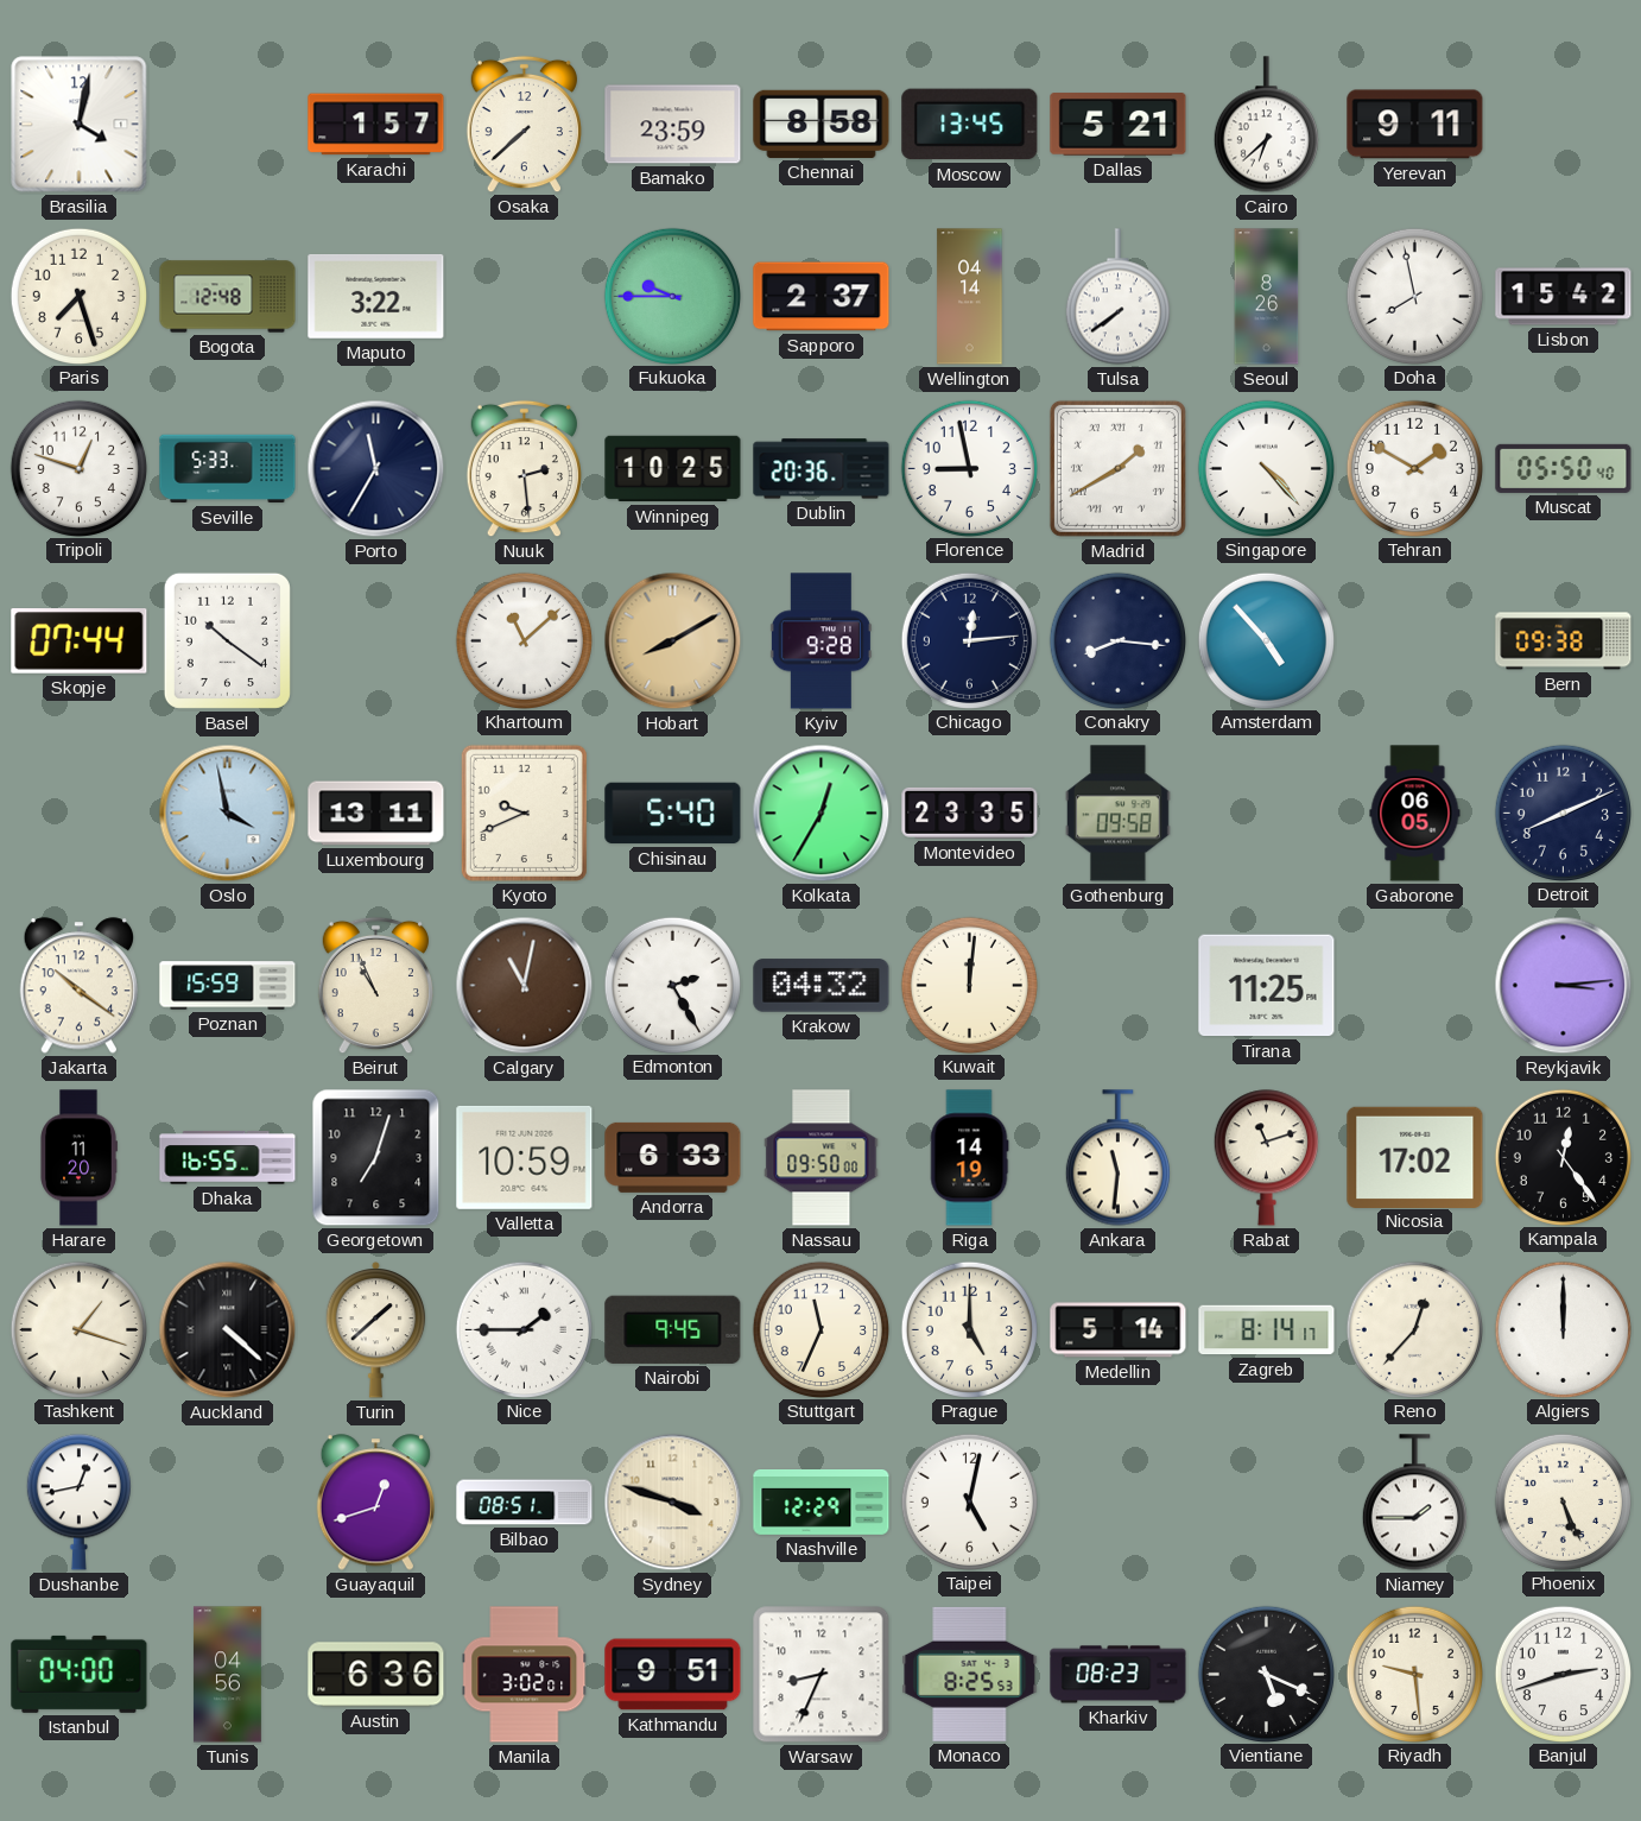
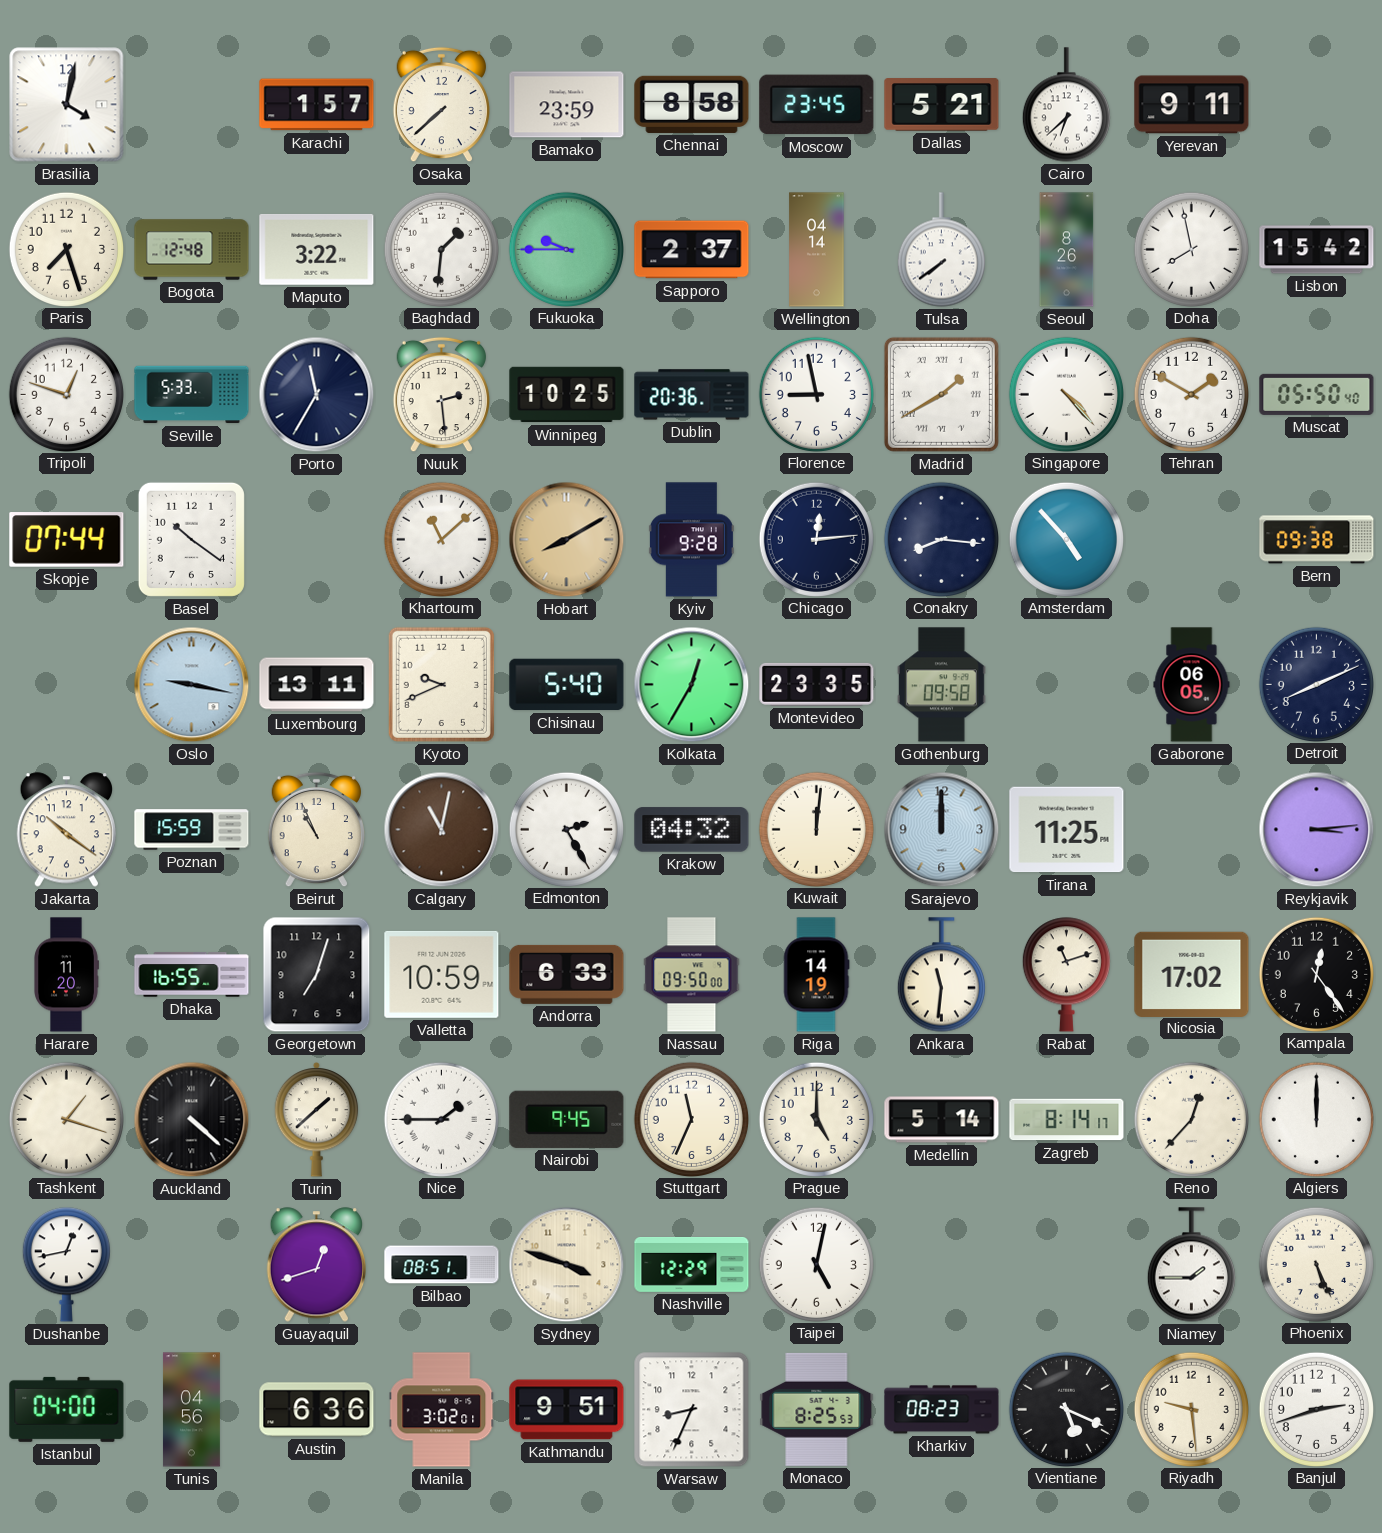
Moscow: 13:45 -> 23:45 (817, 105)
Baghdad: none -> 1:31 (441, 249)
Oslo: 3:58 -> 9:17 (192, 685)
Sarajevo: none -> 12:00 (942, 830)
